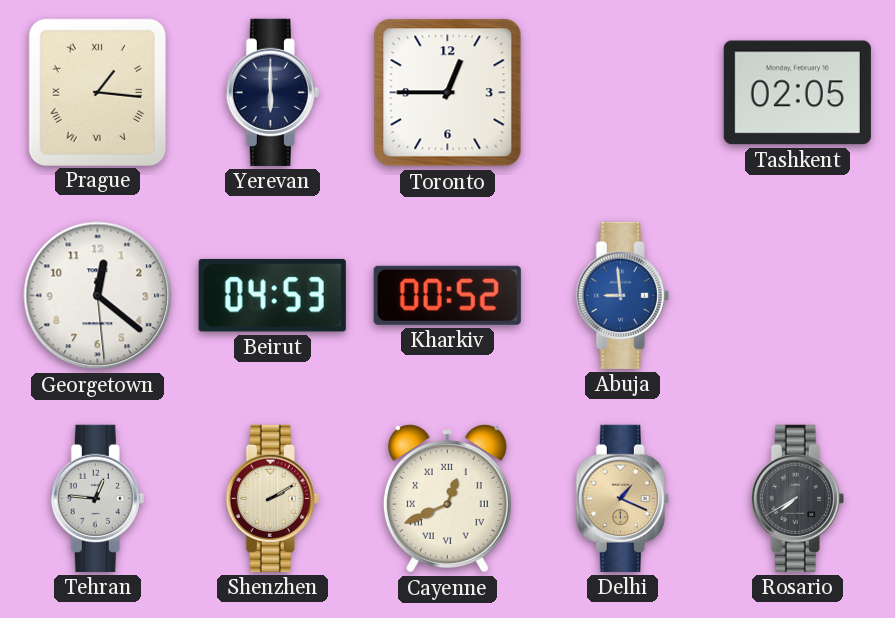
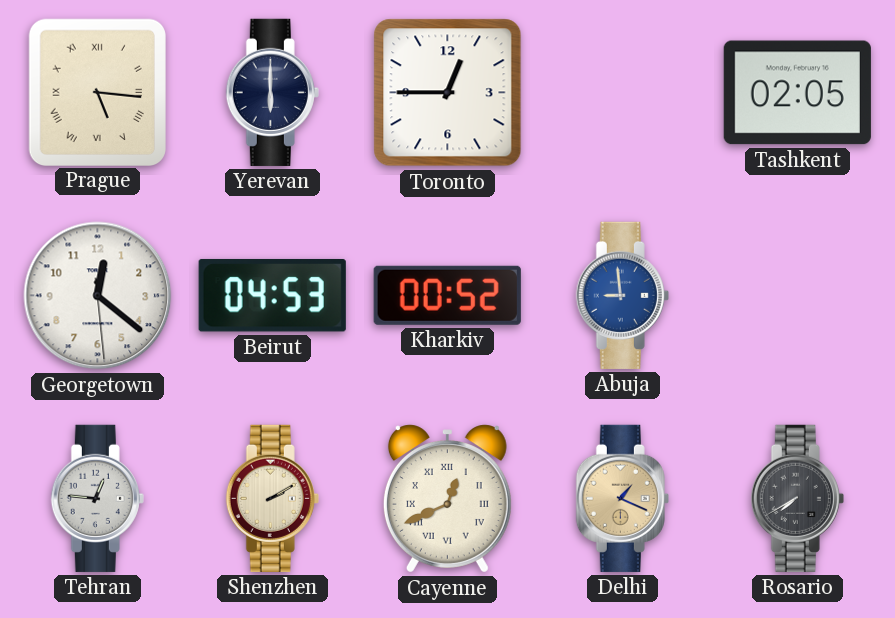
Prague: 1:16 -> 5:16 (97, 92)
